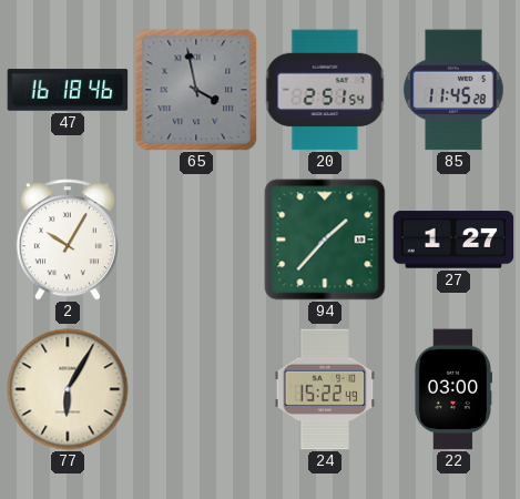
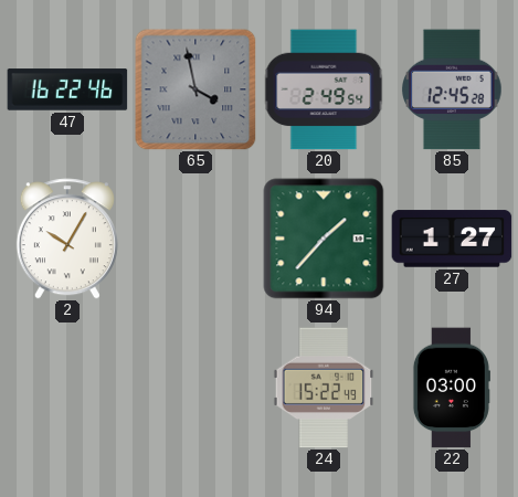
47: 16:18 -> 16:22 (67, 89)
20: 2:51 -> 2:49 (324, 89)
85: 11:45 -> 12:45 (453, 89)
77: 6:05 -> none (68, 389)
